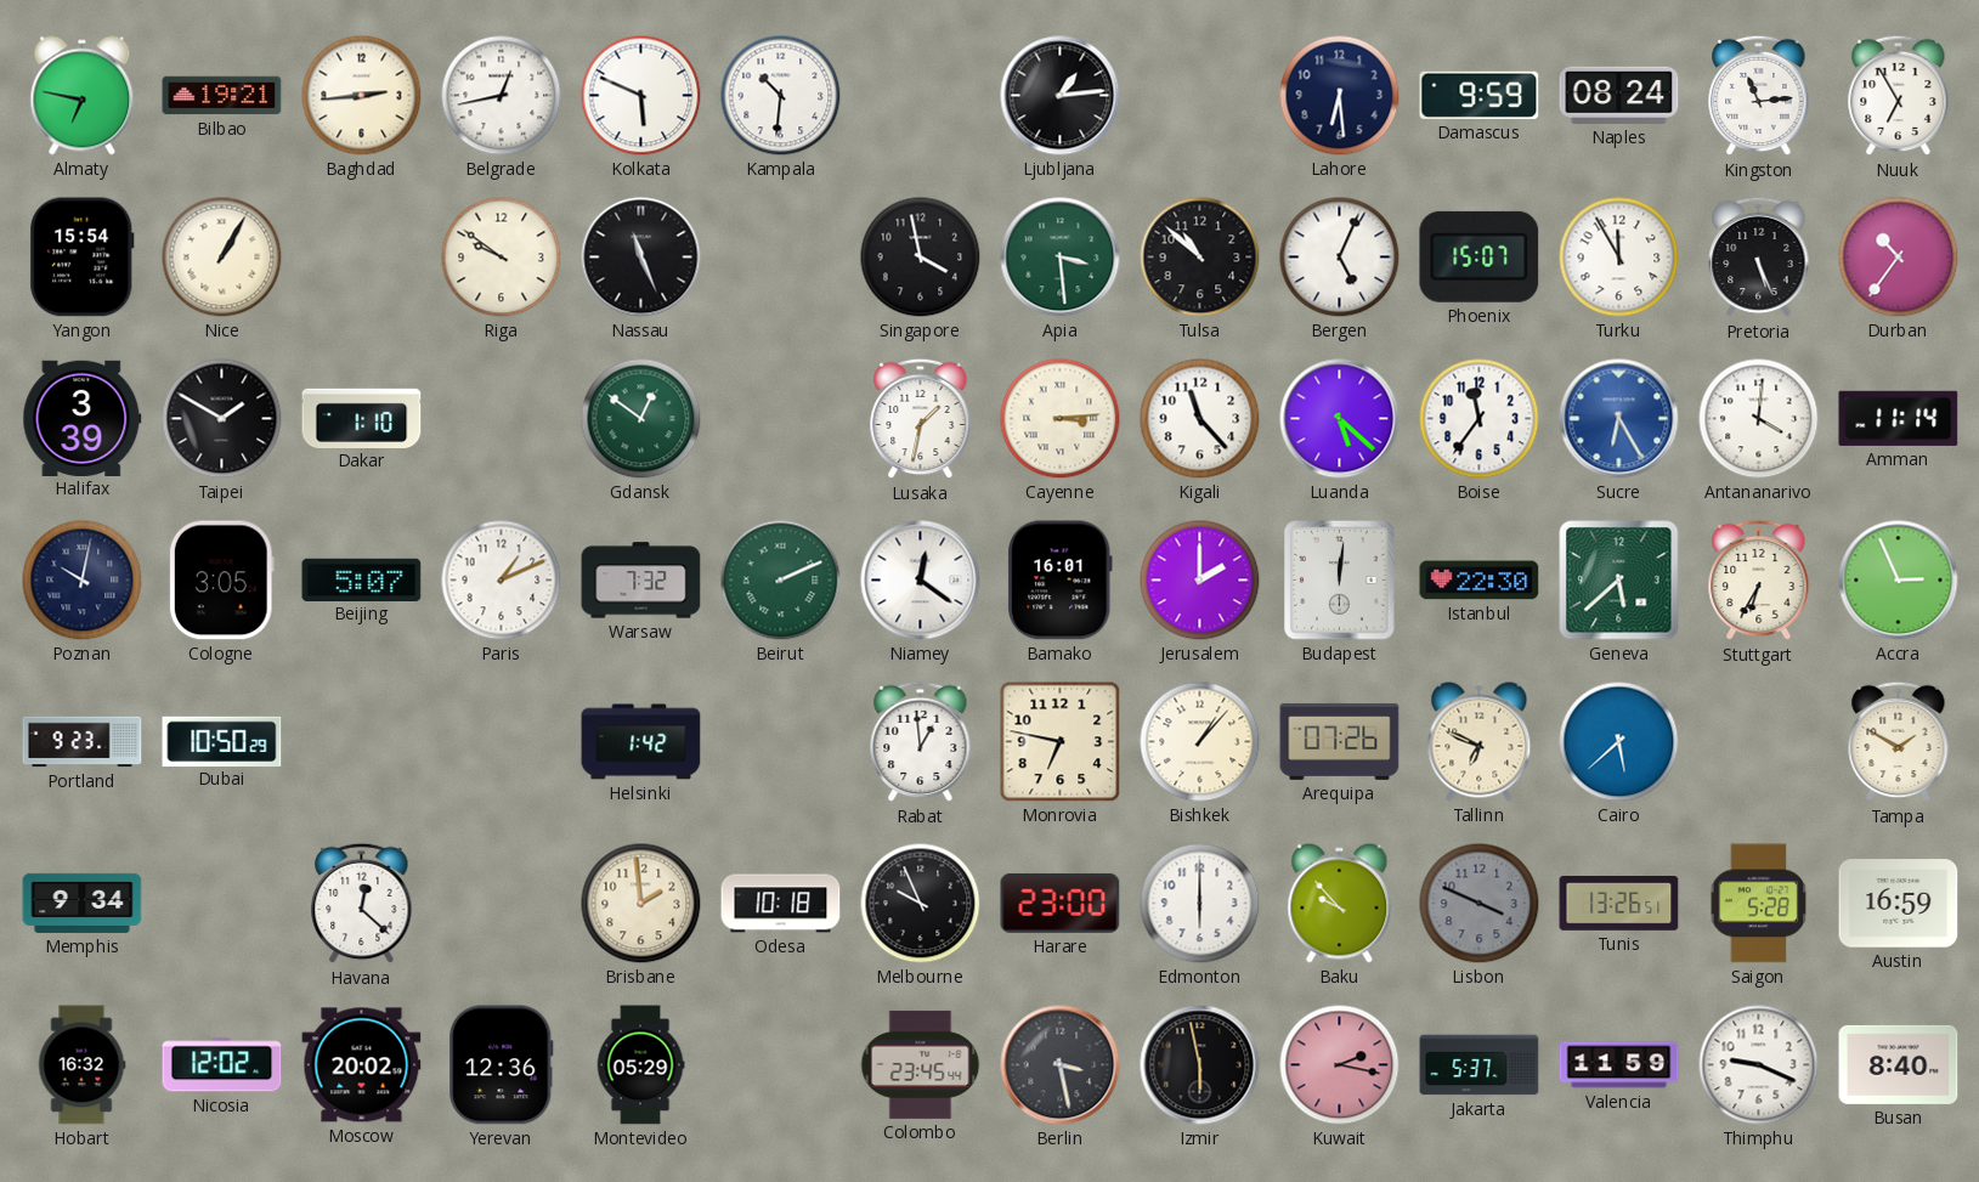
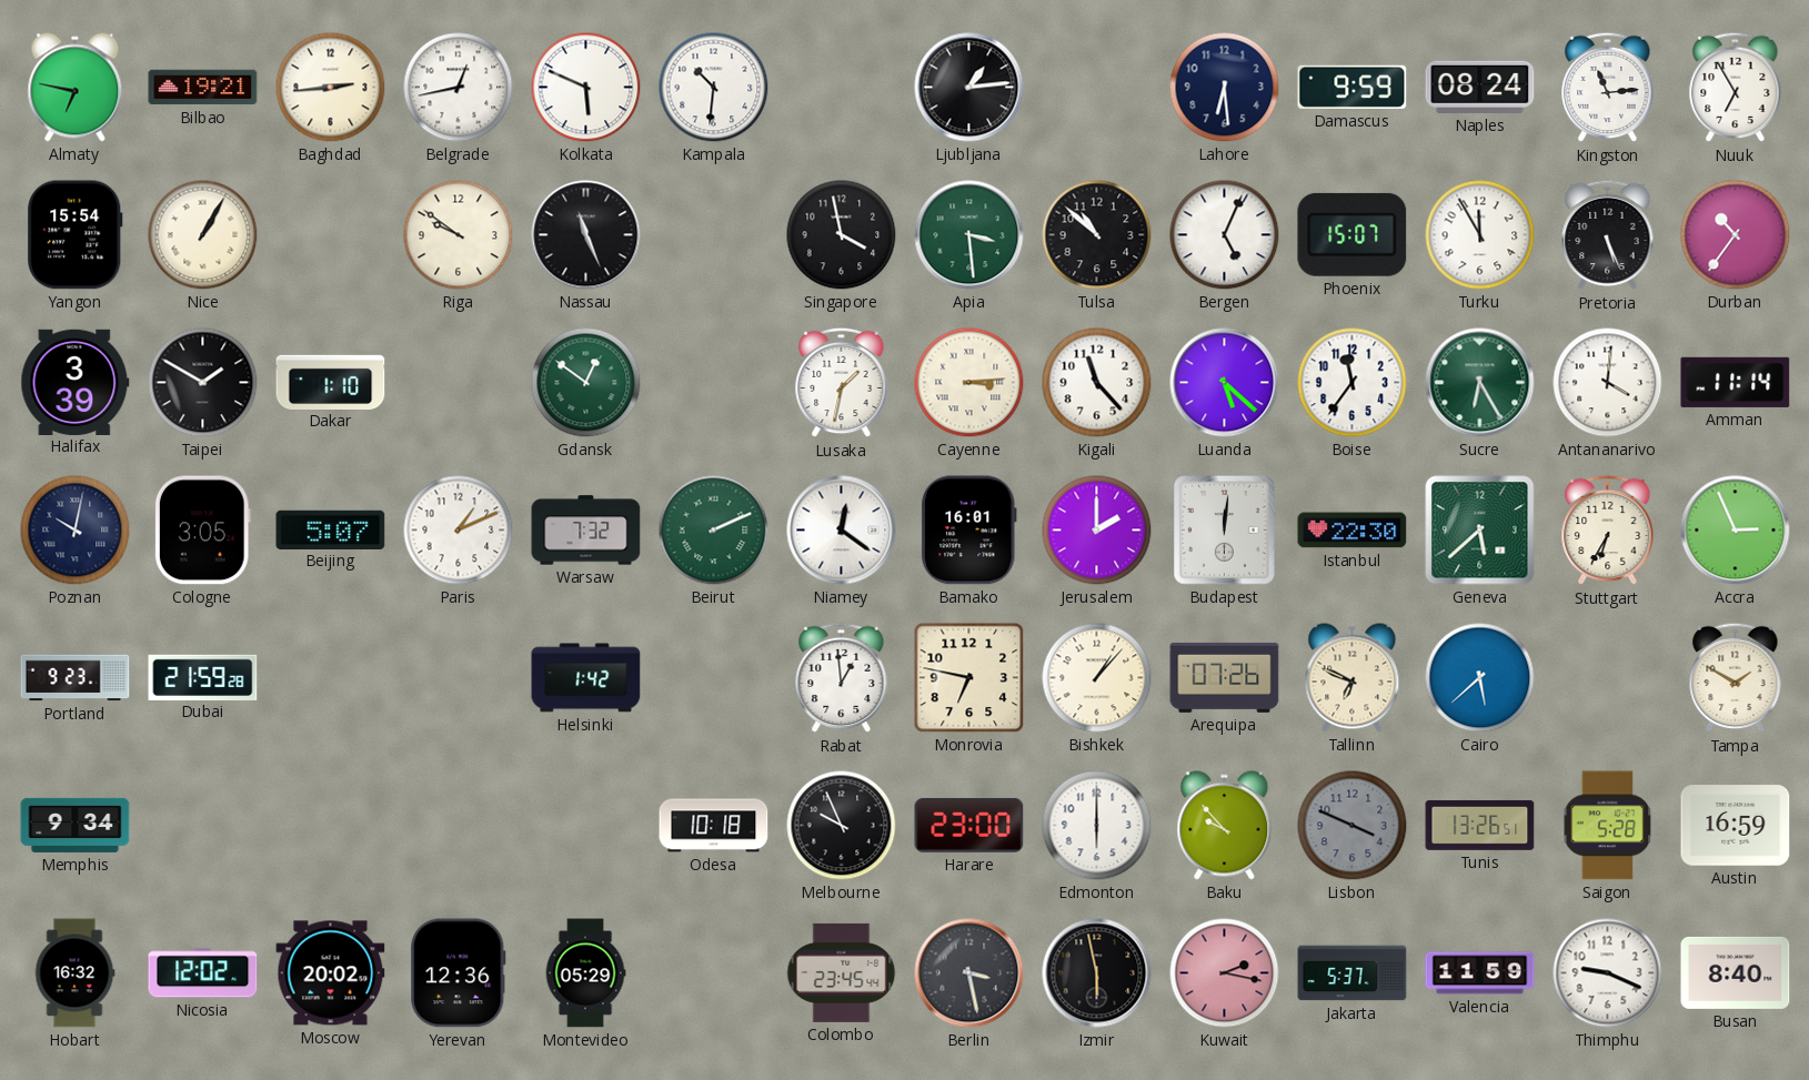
Sucre dial: blue -> green (1480, 383)
Dubai: 10:50 -> 21:59 (203, 677)
Havana: 12:22 -> none (362, 904)
Brisbane: 1:59 -> none (641, 904)
